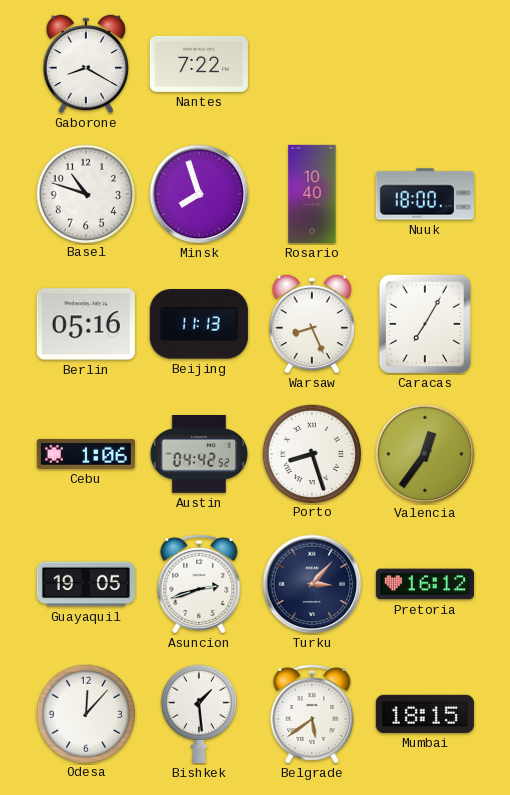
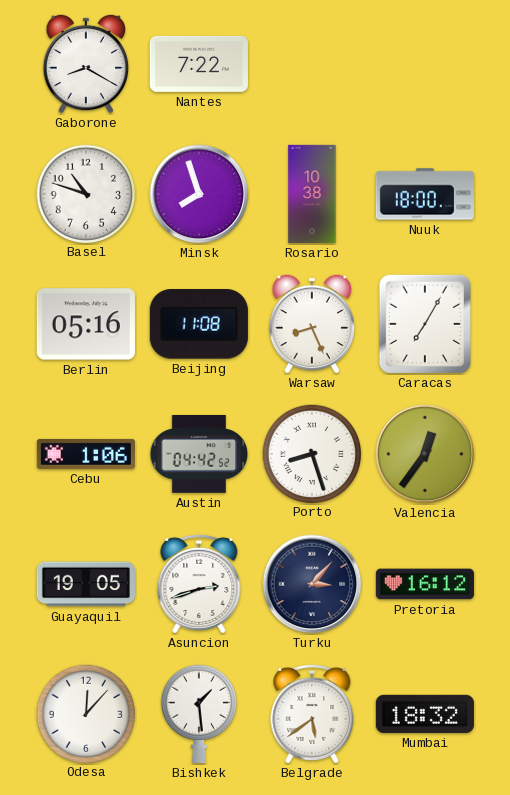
Rosario: 10:40 -> 10:38 (312, 194)
Beijing: 11:13 -> 11:08 (199, 324)
Mumbai: 18:15 -> 18:32 (425, 714)
